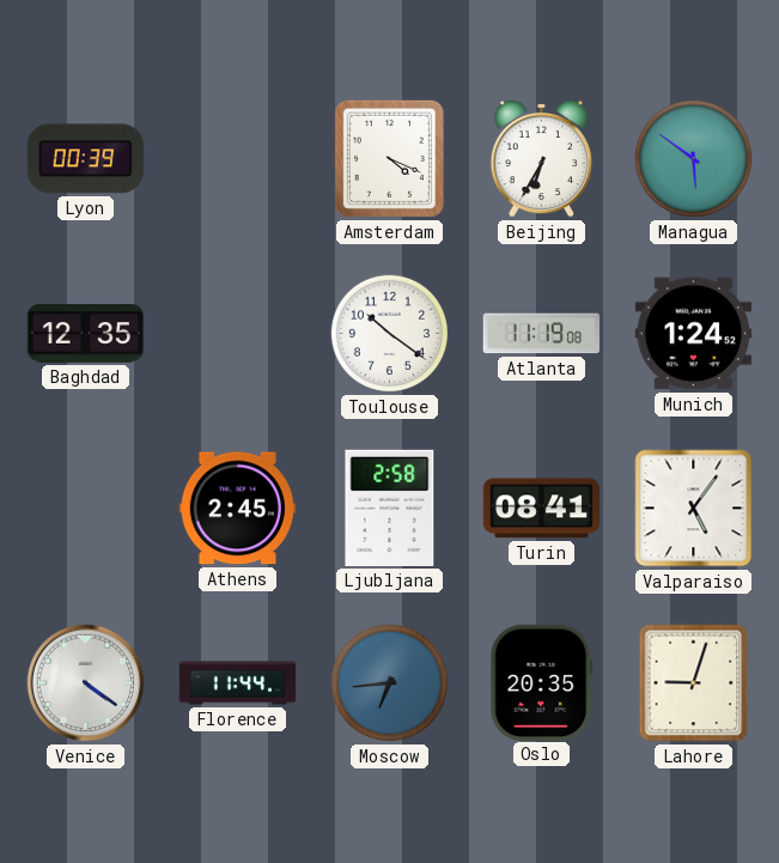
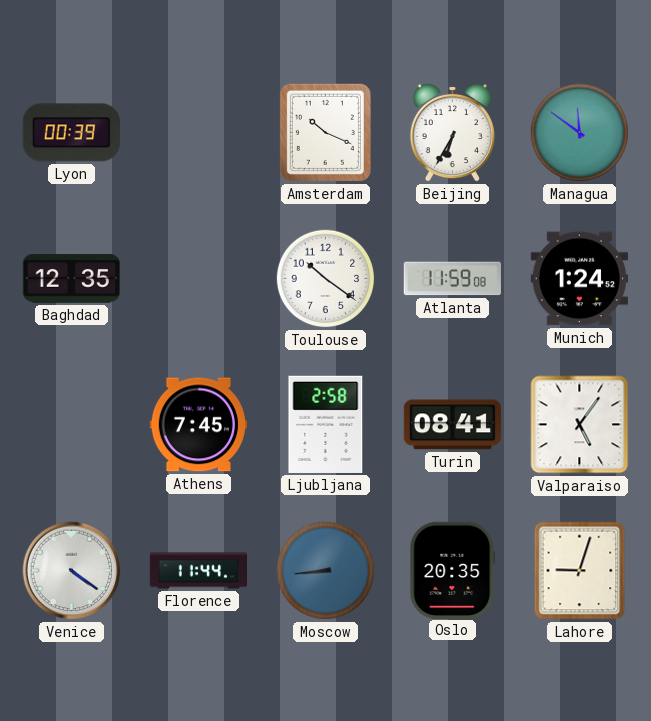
Amsterdam: 4:19 -> 10:19 (325, 132)
Managua: 5:51 -> 11:51 (580, 133)
Atlanta: 11:19 -> 11:59 (452, 279)
Athens: 2:45 -> 7:45 (198, 425)
Moscow: 6:44 -> 8:44 (326, 571)
